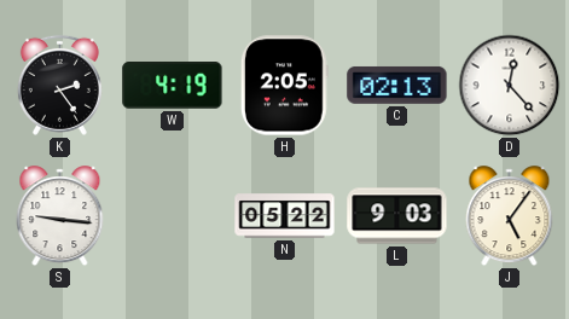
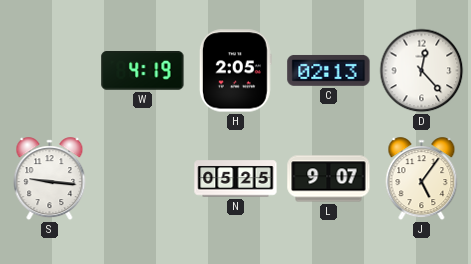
K: 2:24 -> none (59, 85)
N: 05:22 -> 05:25 (236, 179)
L: 9:03 -> 9:07 (329, 179)
